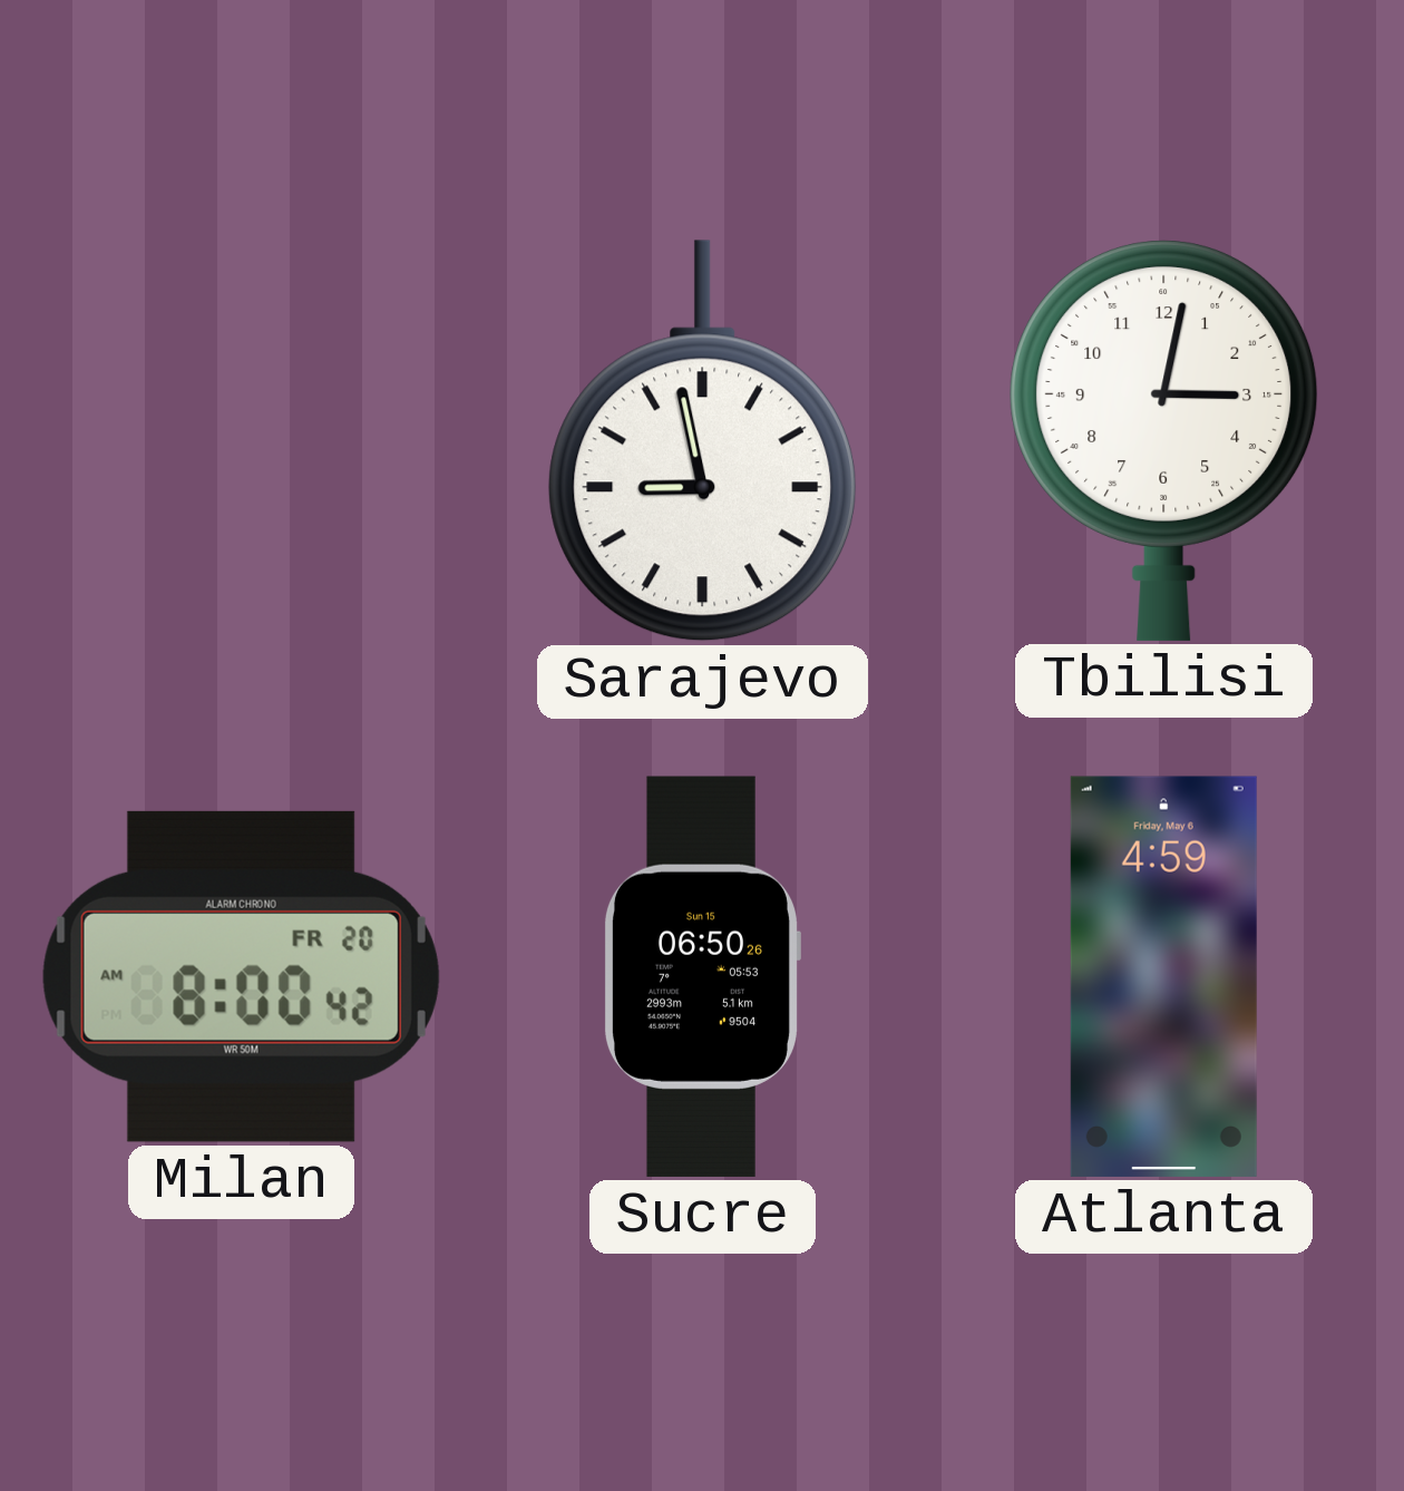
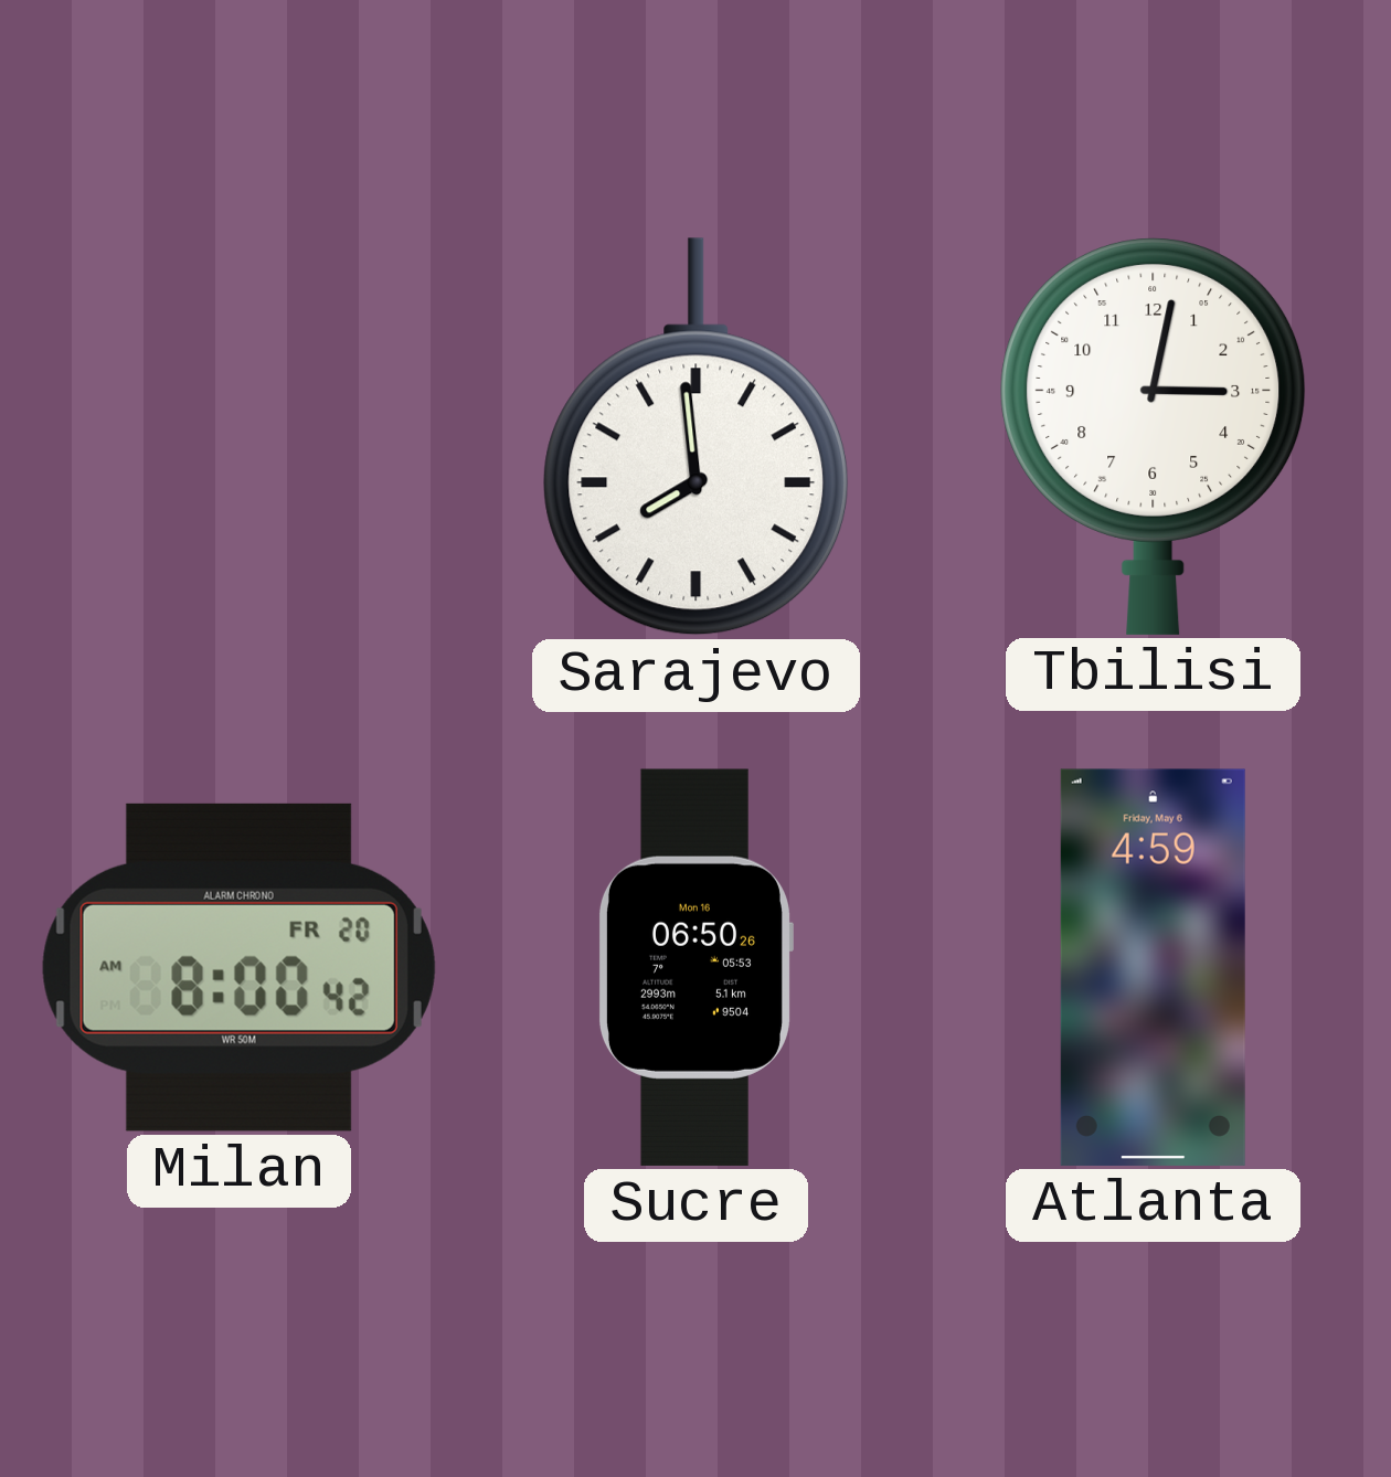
Sarajevo: 8:58 -> 7:59 (697, 437)
Sucre date: Sun 15 -> Mon 16 (695, 967)
